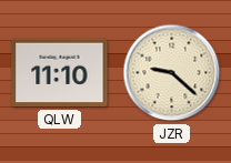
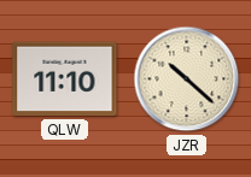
JZR: 9:22 -> 10:22 (187, 79)
